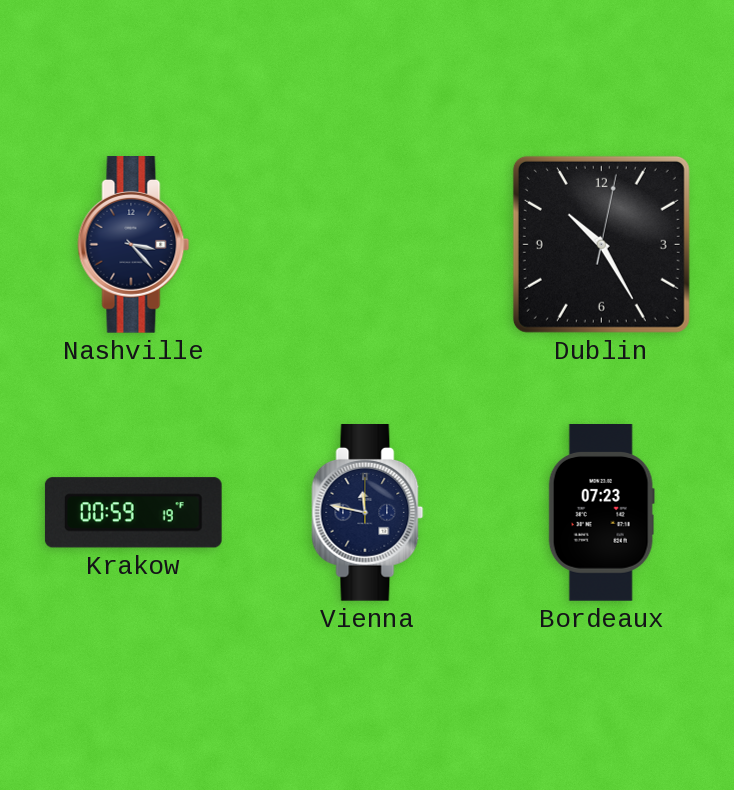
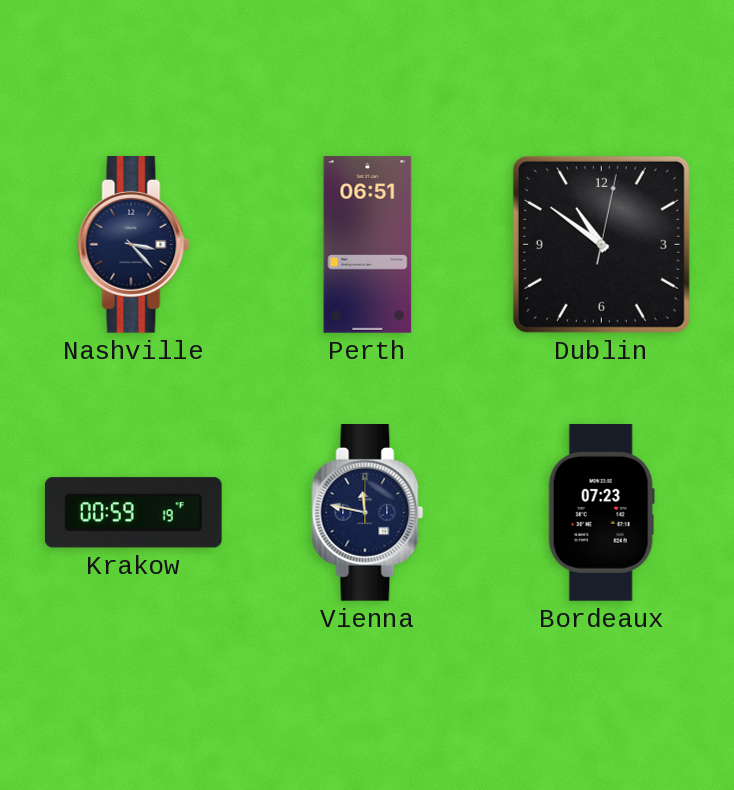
Perth: none -> 06:51 (368, 245)
Dublin: 10:25 -> 10:51 (601, 244)
